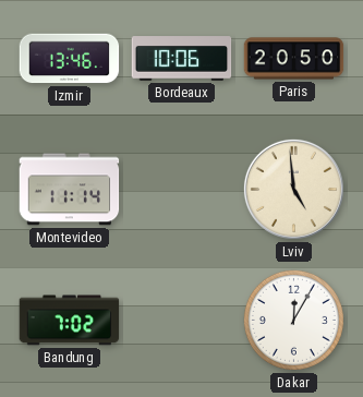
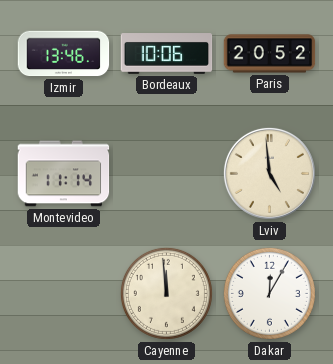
Paris: 20:50 -> 20:52 (270, 54)
Bandung: 7:02 -> none (70, 321)
Cayenne: none -> 11:59 (166, 293)
